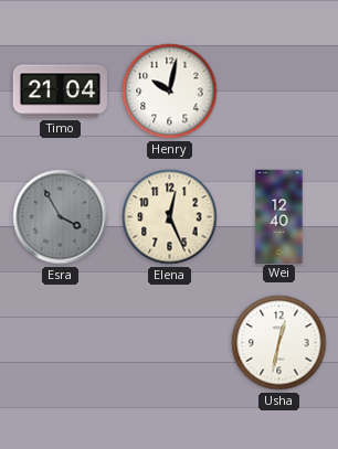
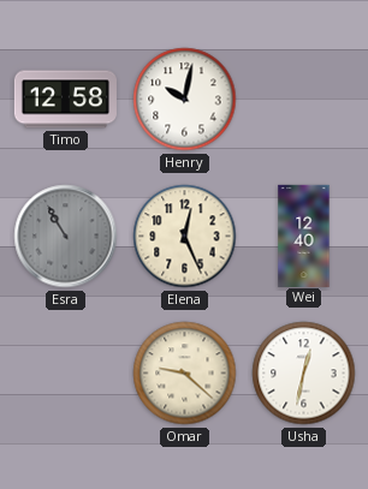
Timo: 21:04 -> 12:58 (65, 100)
Esra: 3:55 -> 10:55 (66, 237)
Omar: none -> 9:22 (185, 374)
